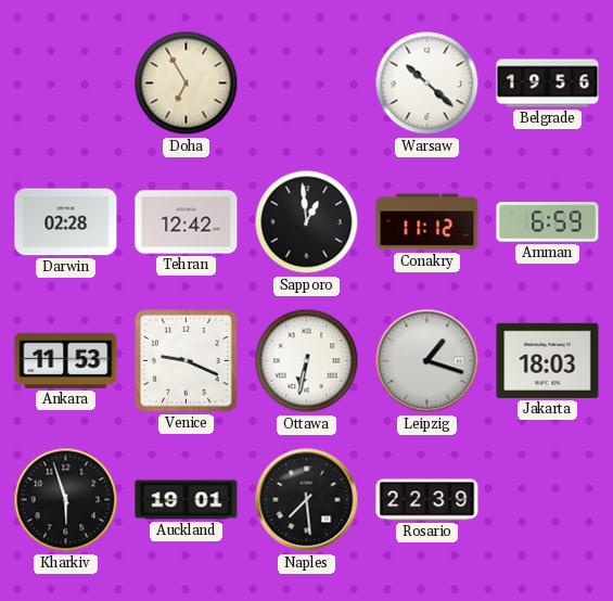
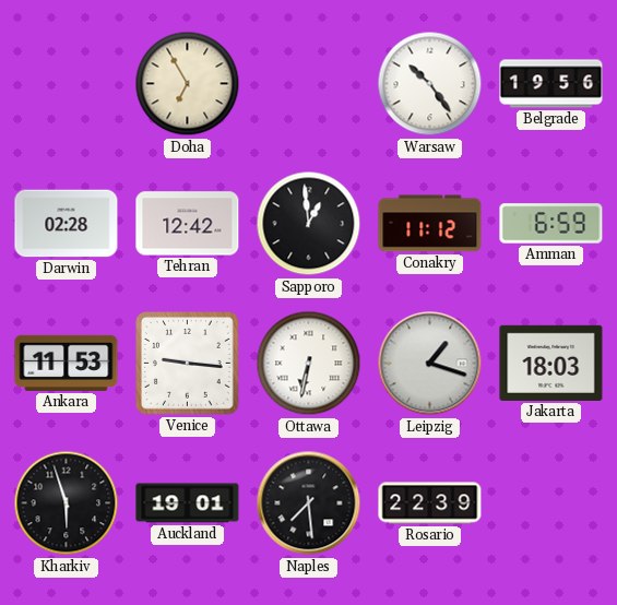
Warsaw: 10:22 -> 10:24 (430, 84)
Venice: 9:19 -> 9:16 (188, 364)
